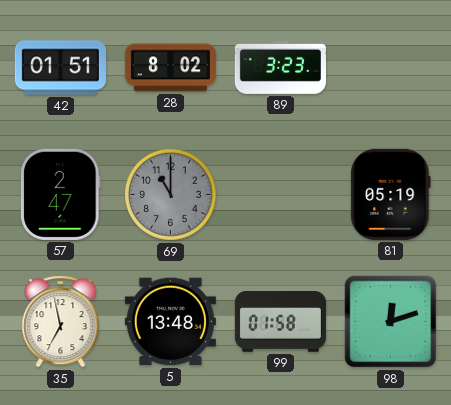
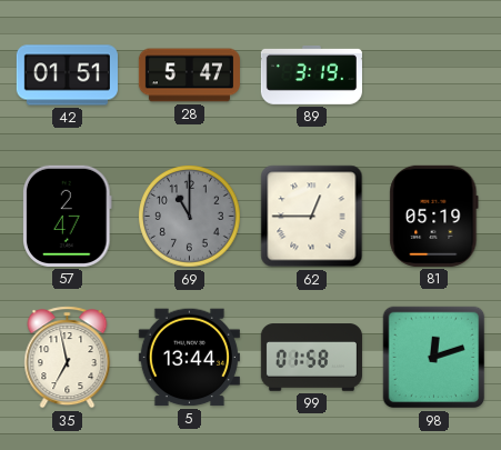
28: 8:02 -> 5:47 (189, 76)
89: 3:23 -> 3:19 (311, 76)
62: none -> 12:45 (312, 217)
5: 13:48 -> 13:44 (189, 358)
